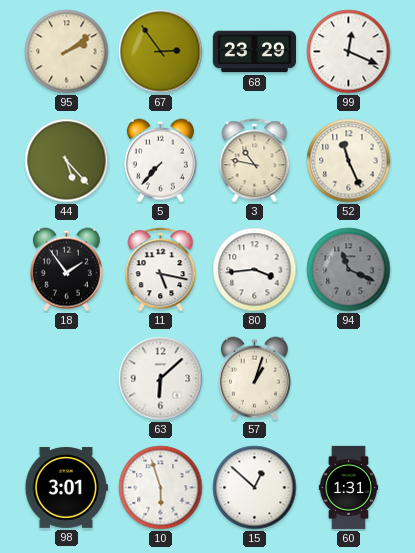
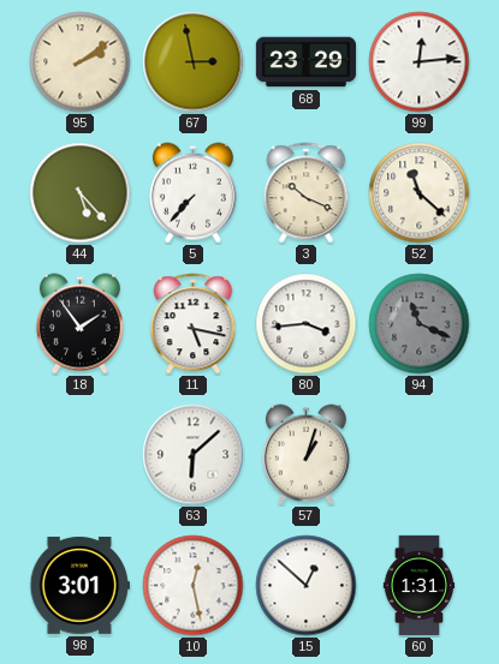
67: 2:54 -> 2:58 (194, 62)
99: 12:19 -> 12:14 (420, 62)
3: 10:47 -> 10:19 (307, 193)
52: 11:26 -> 11:22 (420, 193)
10: 5:57 -> 12:28 (194, 586)
